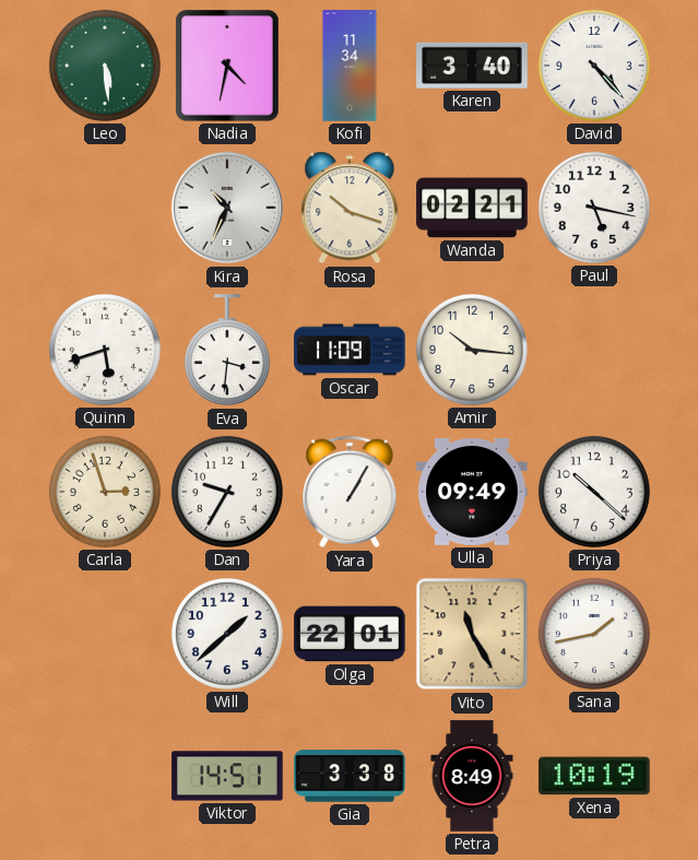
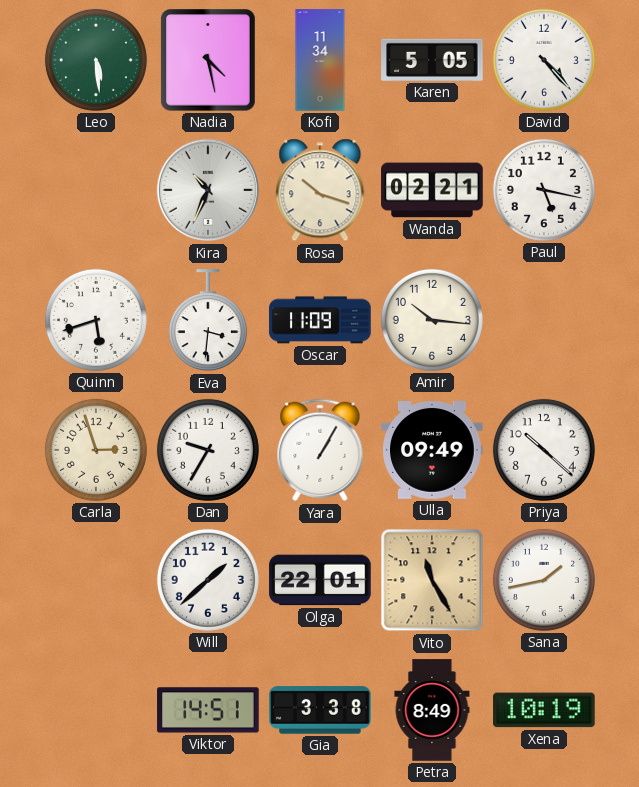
Nadia: 4:32 -> 4:28 (208, 60)
Karen: 3:40 -> 5:05 (432, 60)
